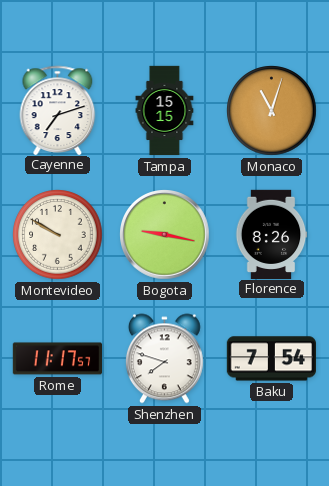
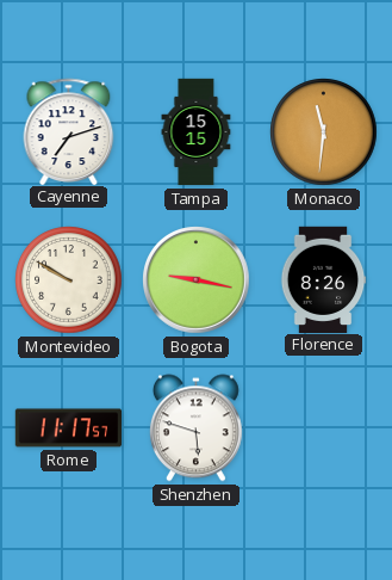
Monaco: 11:03 -> 11:31 (324, 132)
Shenzhen: 7:48 -> 5:48 (195, 428)
Baku: 7:54 -> none (271, 359)
